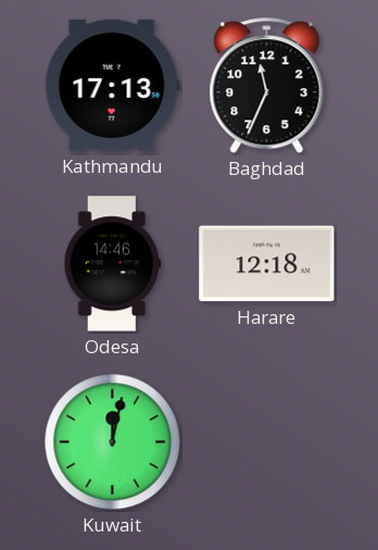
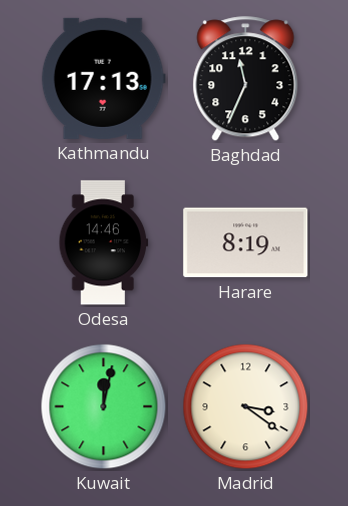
Harare: 12:18 -> 8:19 (246, 243)
Madrid: none -> 3:21 (246, 407)
